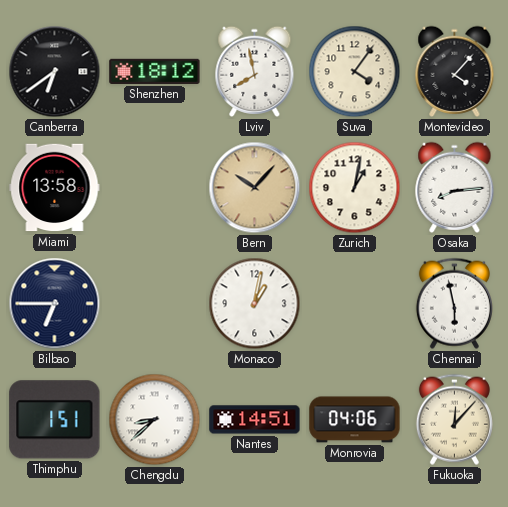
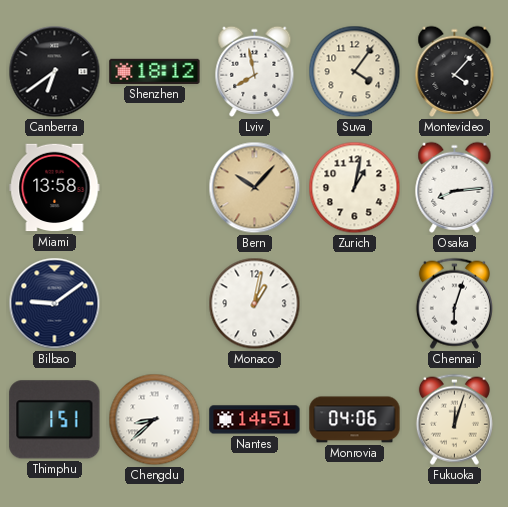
Bilbao: 6:45 -> 9:09 (55, 304)
Chennai: 5:58 -> 6:03 (454, 303)
Fukuoka: 12:07 -> 12:03 (454, 419)
